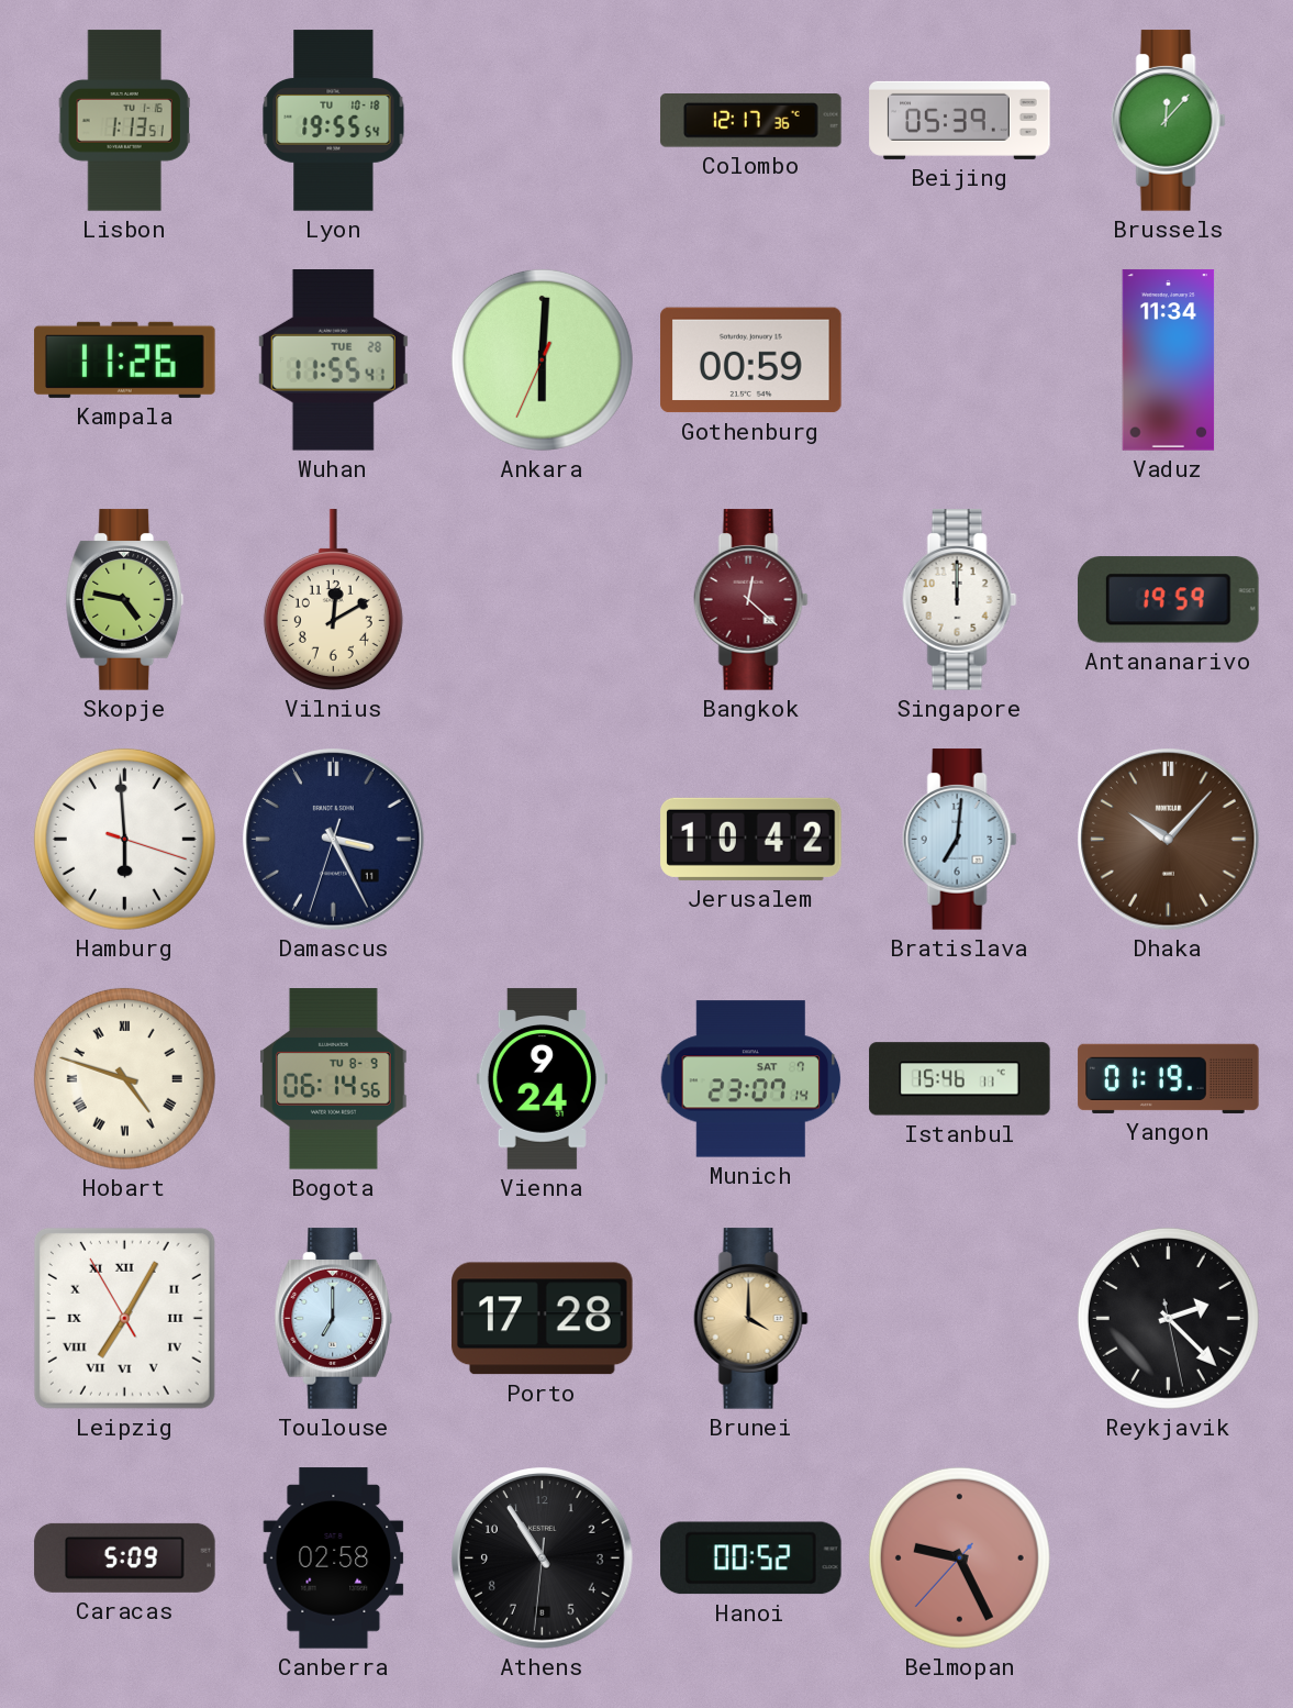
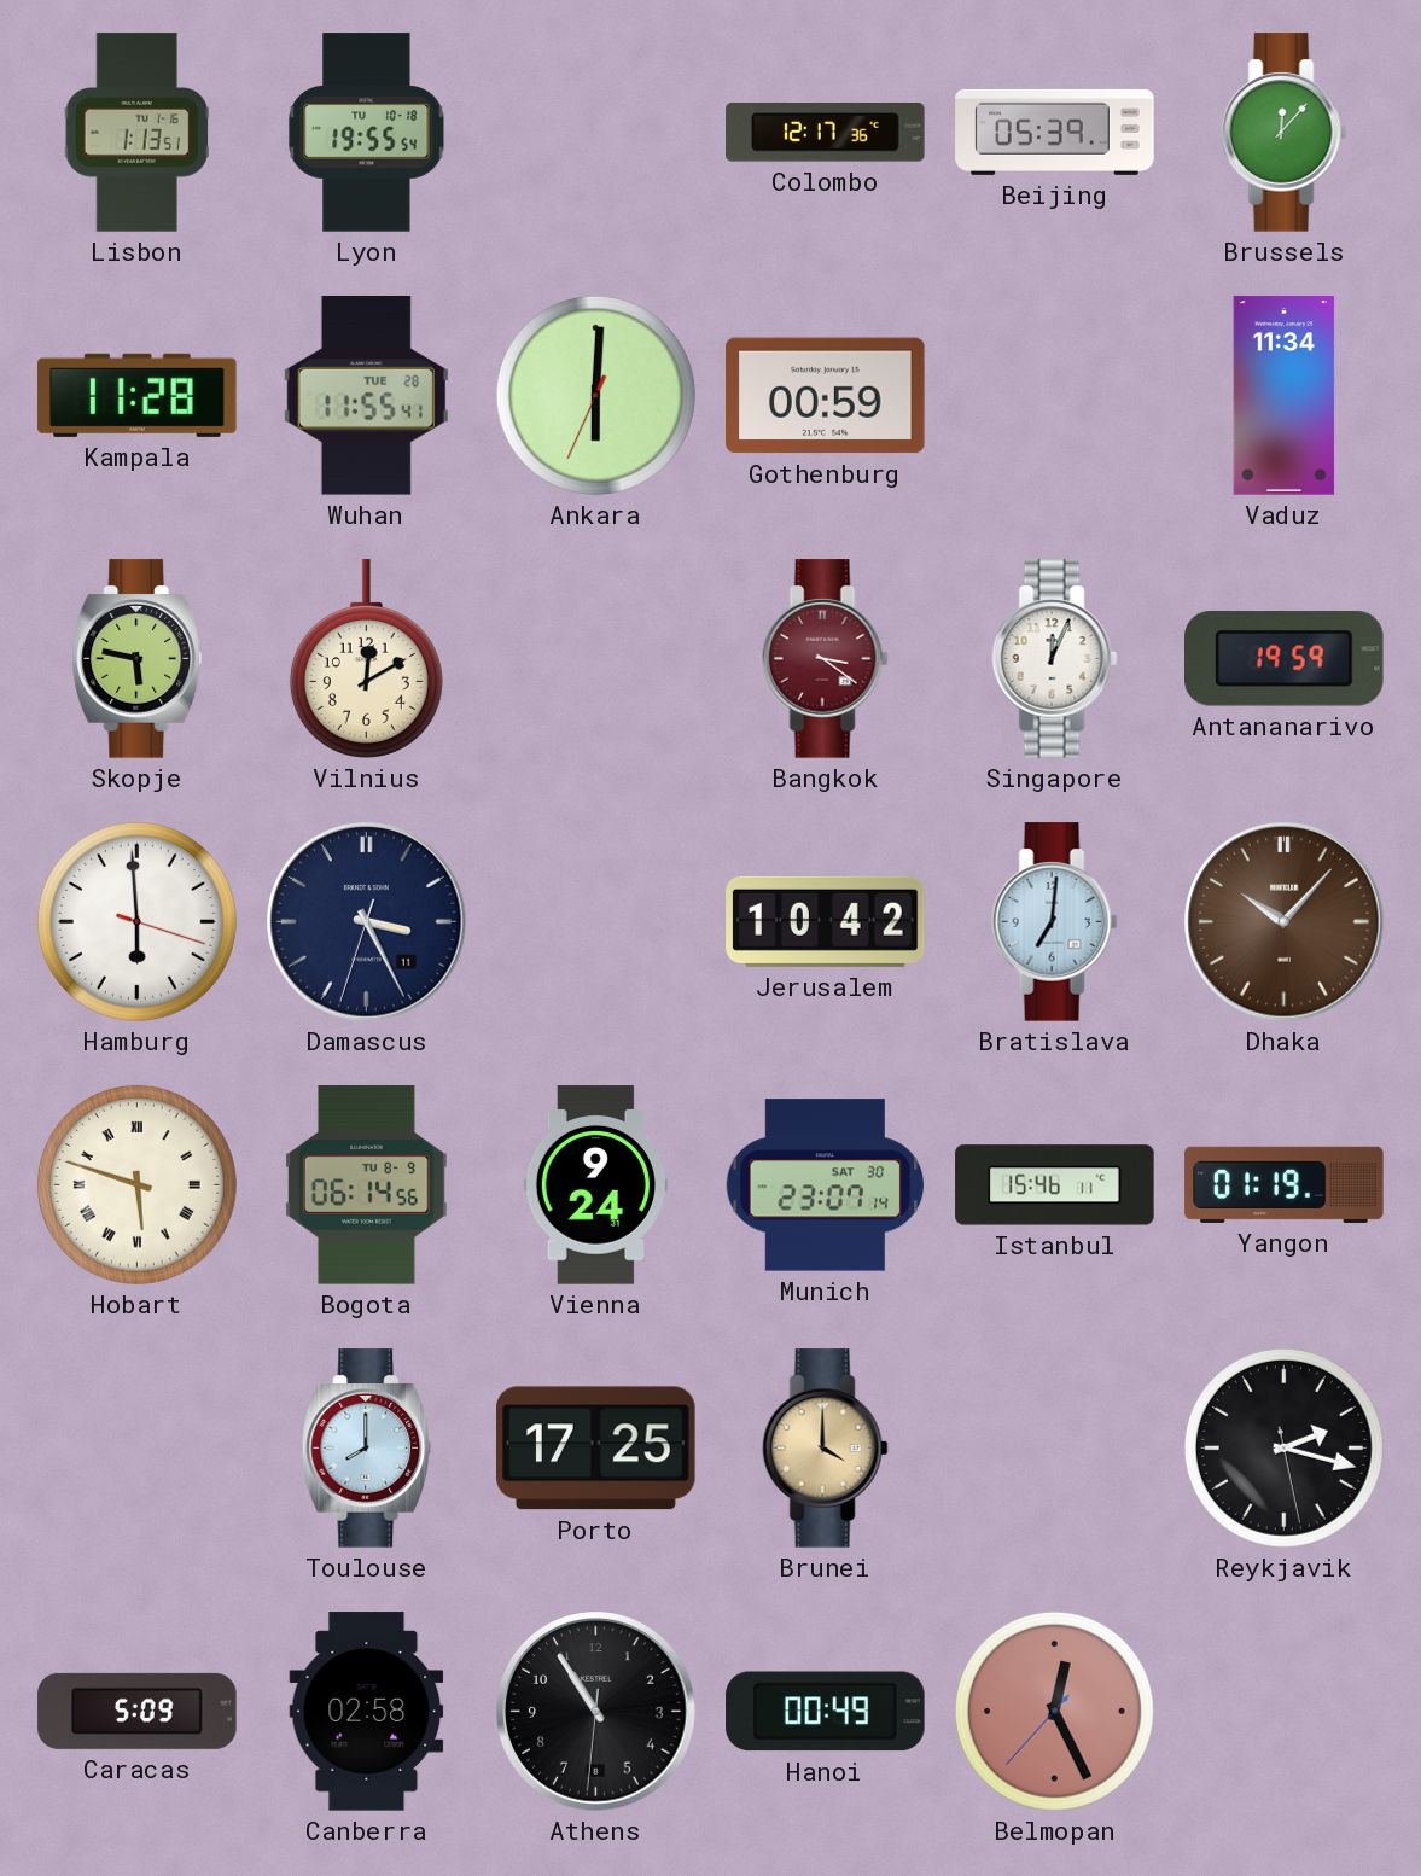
Kampala: 11:26 -> 11:28 (138, 395)
Skopje: 4:47 -> 5:47 (138, 659)
Bangkok: 12:22 -> 3:21 (825, 659)
Singapore: 12:00 -> 12:04 (1054, 659)
Hobart: 4:48 -> 5:48 (136, 1184)
Munich date: SAT 7 -> SAT 30 (826, 1185)
Leipzig: 7:04 -> none (124, 1318)
Toulouse: 7:00 -> 8:00 (367, 1449)
Porto: 17:28 -> 17:25 (596, 1449)
Reykjavik: 2:22 -> 2:17 (1283, 1447)
Hanoi: 00:52 -> 00:49 (826, 1712)
Belmopan: 9:25 -> 12:25 (1054, 1711)
